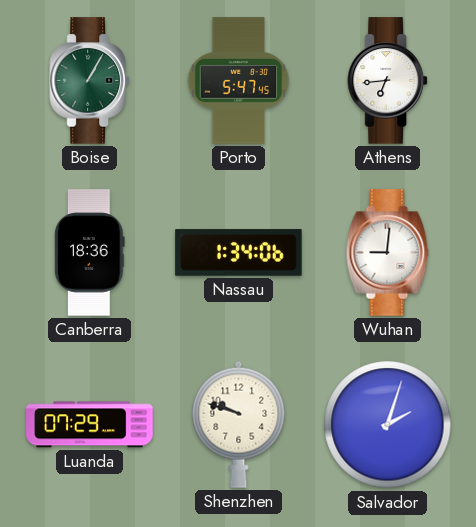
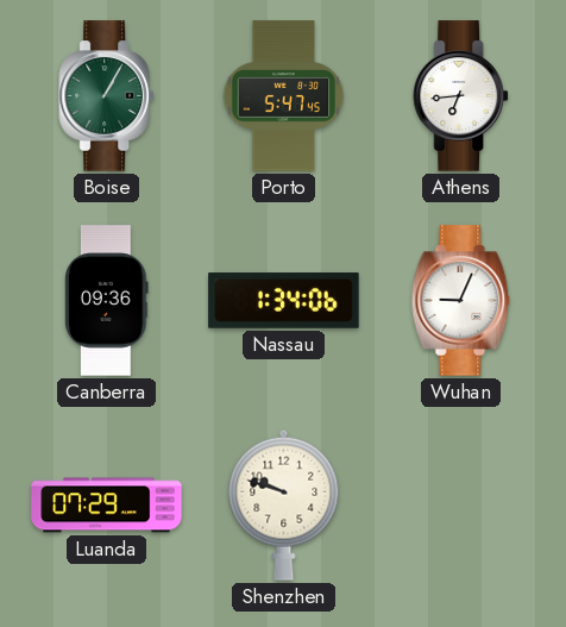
Canberra: 18:36 -> 09:36 (107, 301)
Wuhan: 9:01 -> 9:04 (461, 301)
Salvador: 2:03 -> none (388, 425)
